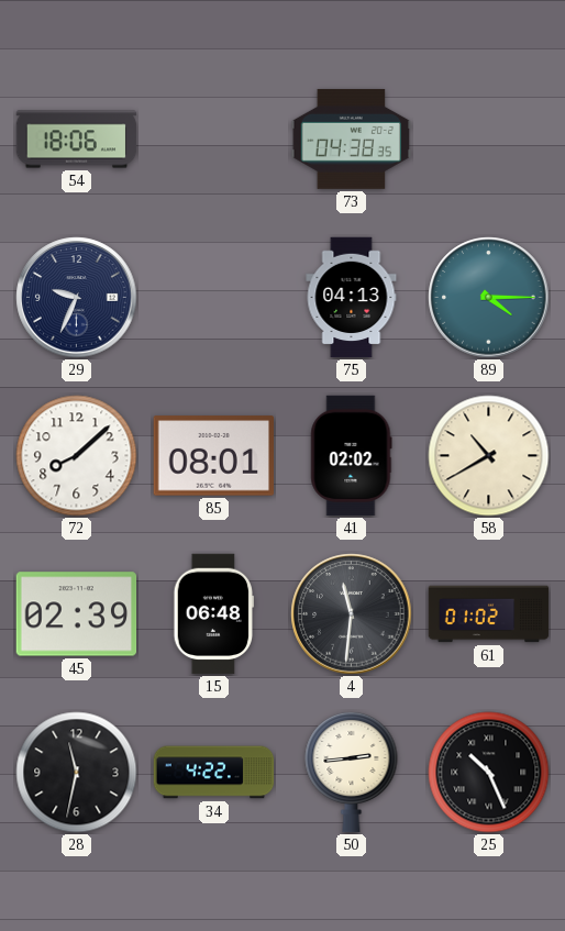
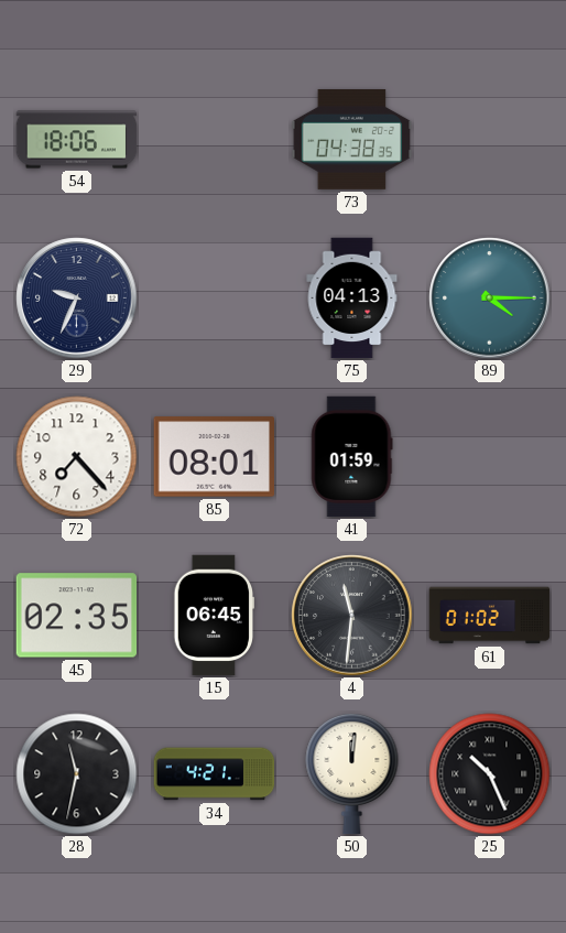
72: 8:08 -> 7:23 (77, 457)
41: 02:02 -> 01:59 (352, 457)
58: 10:40 -> none (489, 456)
45: 02:39 -> 02:35 (77, 616)
15: 06:48 -> 06:45 (214, 616)
34: 4:22 -> 4:21 (215, 774)
50: 2:44 -> 12:01 (352, 773)
